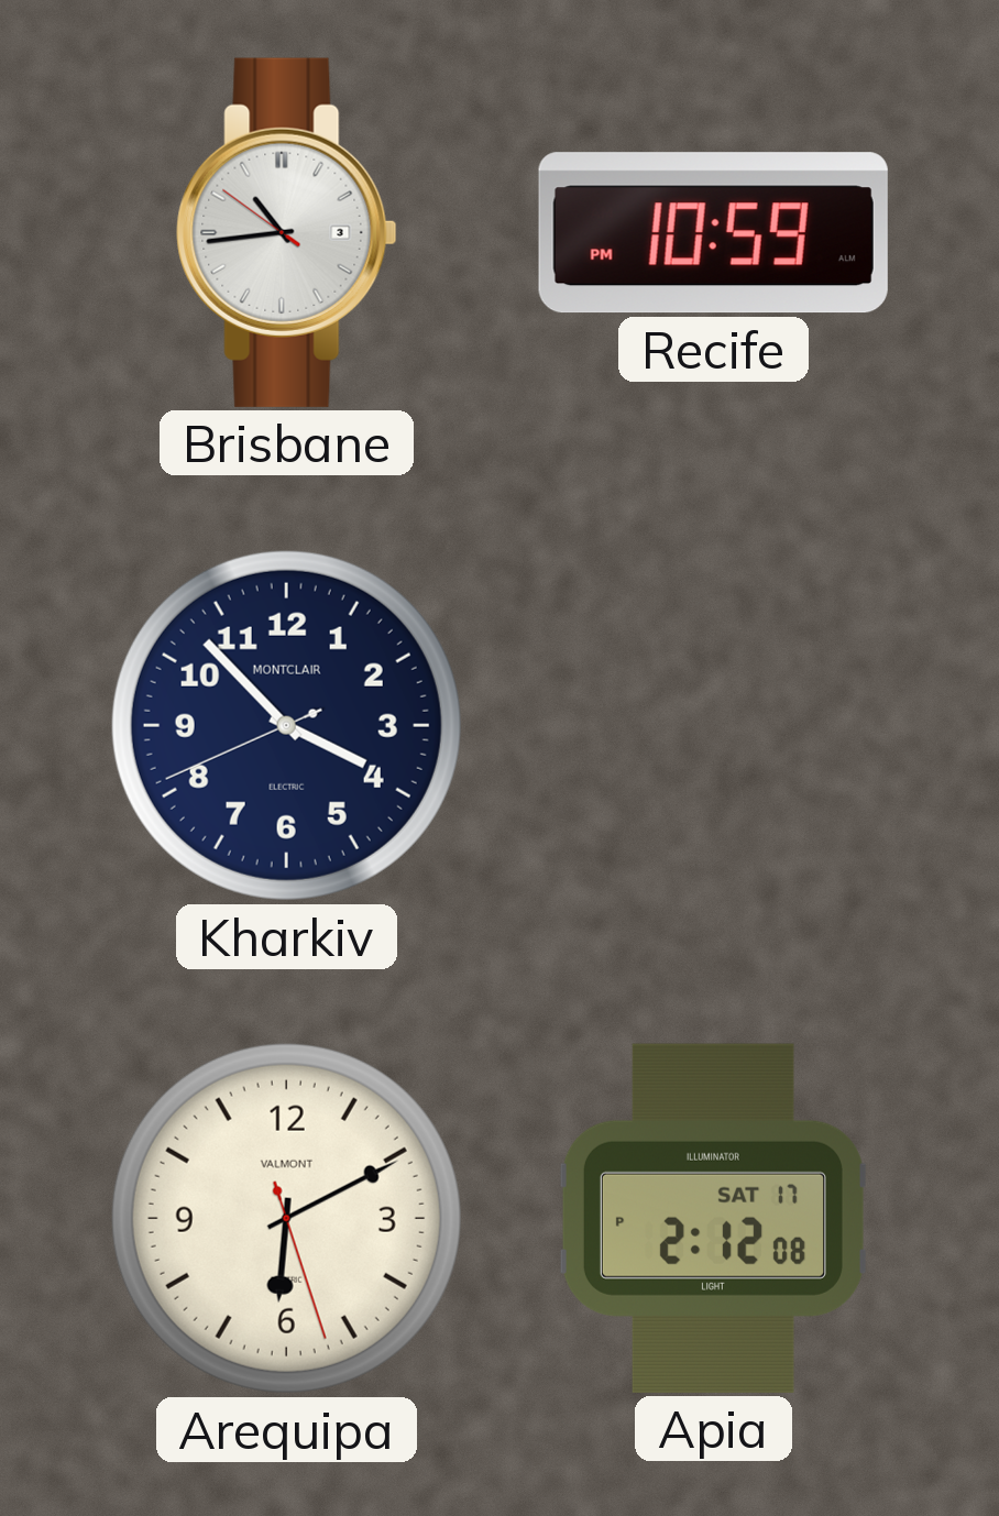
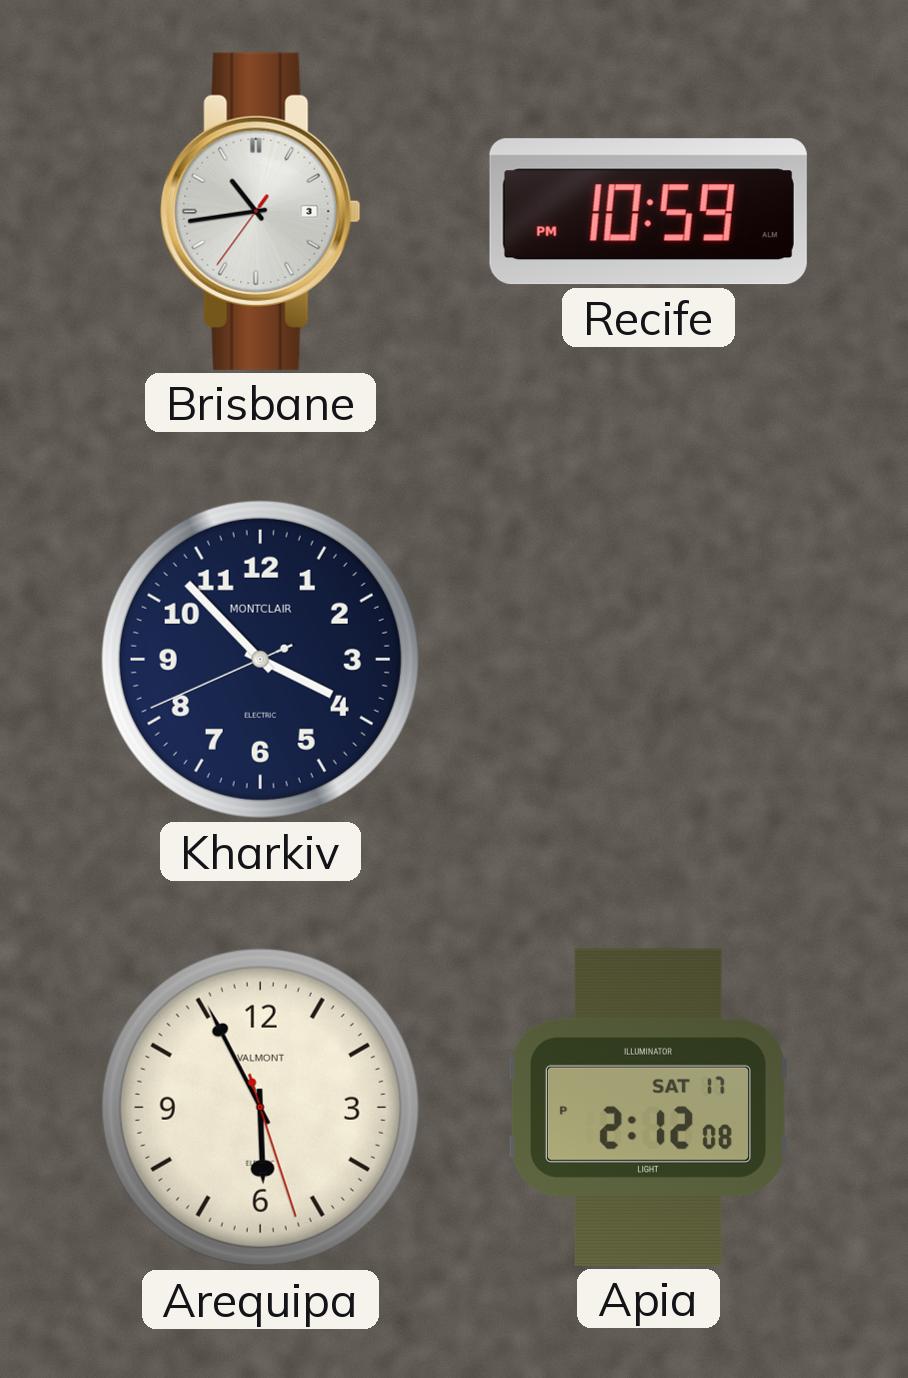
Brisbane: 10:43:51 -> 10:43:36 (261, 211)
Arequipa: 6:10 -> 5:55 (260, 1107)
